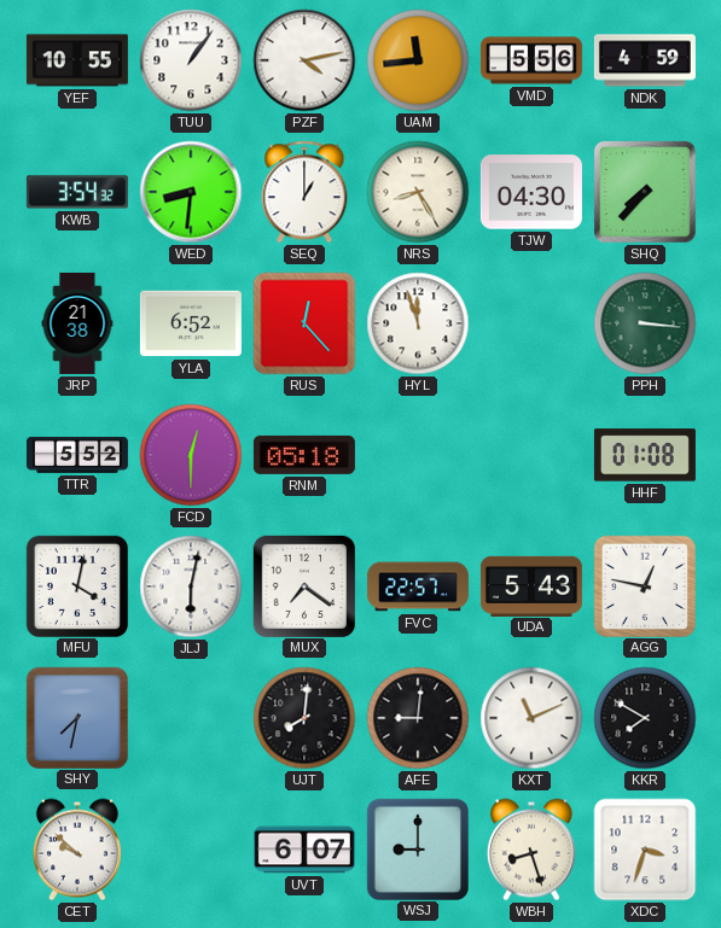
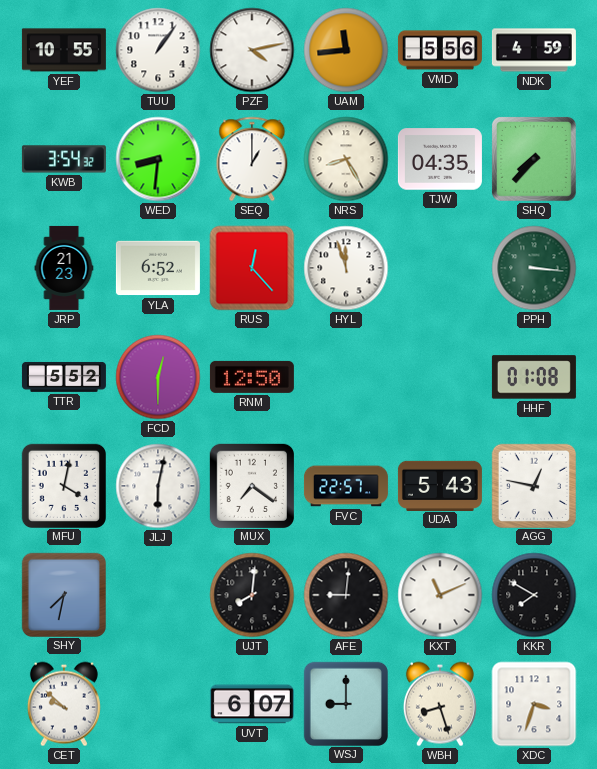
TJW: 04:30 -> 04:35 (440, 159)
JRP: 21:38 -> 21:23 (64, 268)
RNM: 05:18 -> 12:50 (252, 377)
